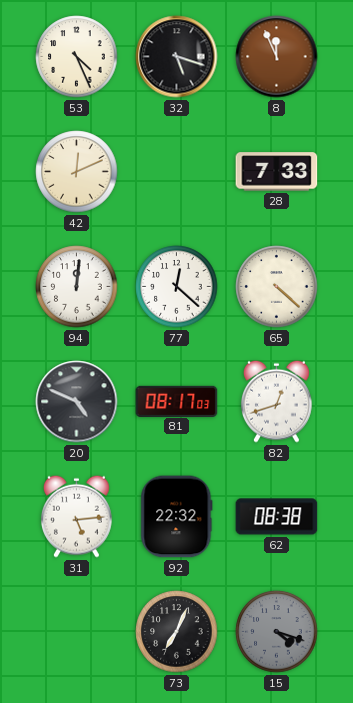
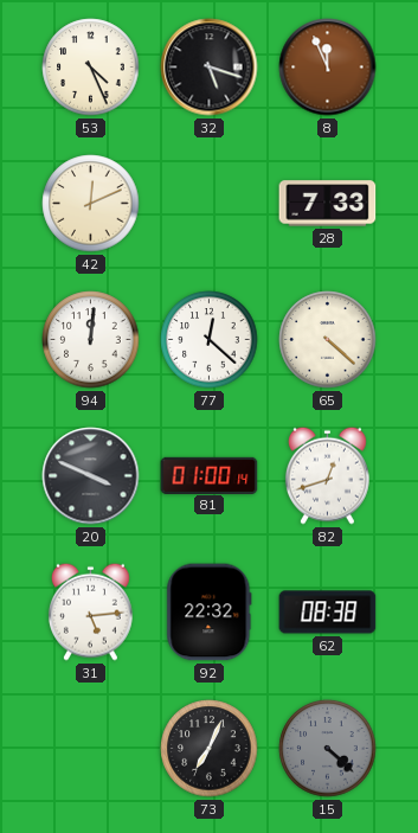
20: 4:49 -> 3:49 (91, 476)
81: 08:17 -> 01:00 (210, 475)
15: 4:18 -> 4:22 (328, 749)
